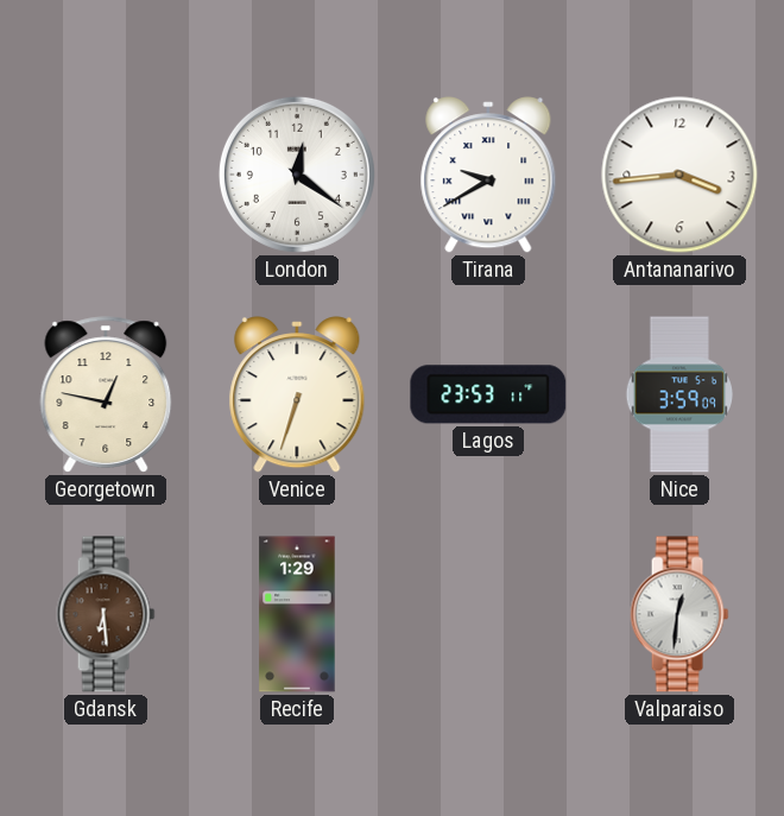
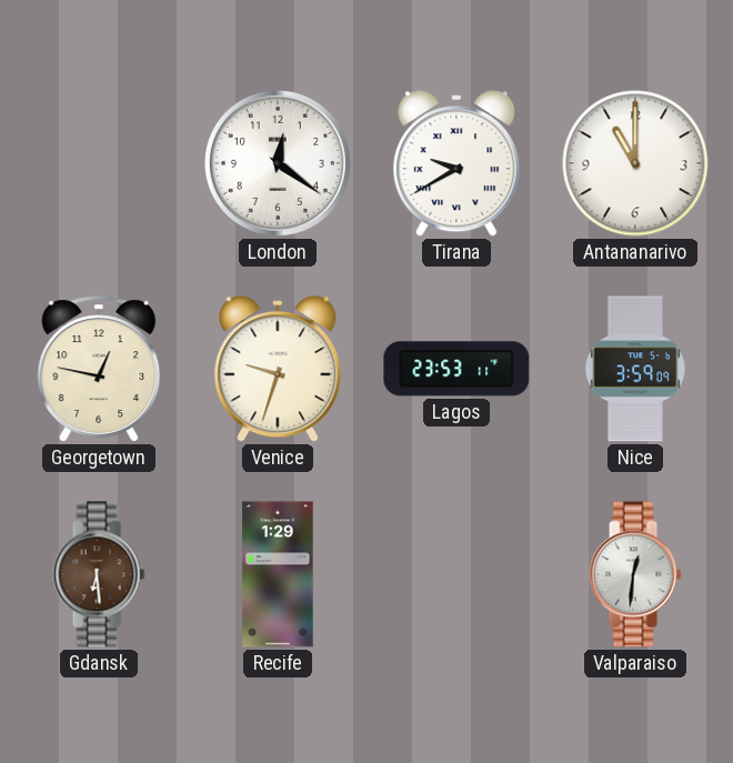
Antananarivo: 3:44 -> 11:00 (635, 163)
Venice: 6:33 -> 9:33 (278, 369)
